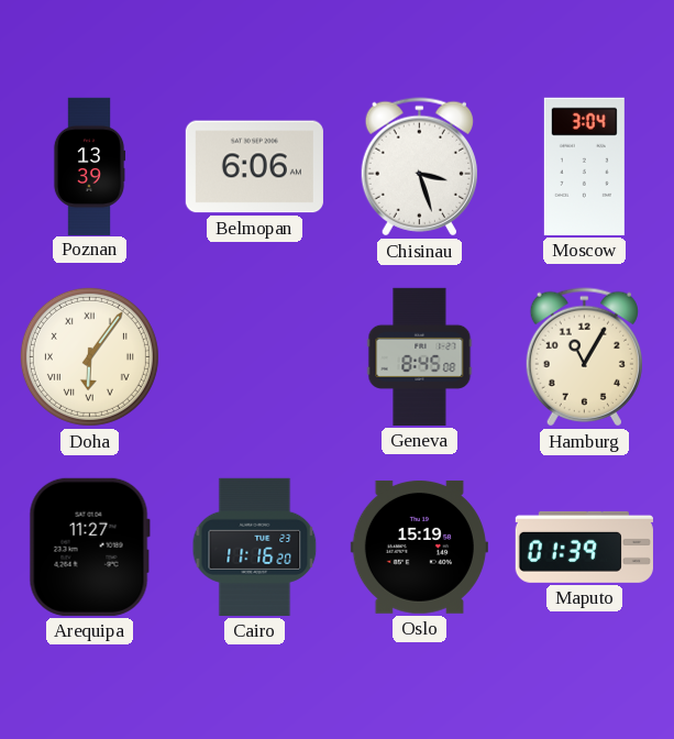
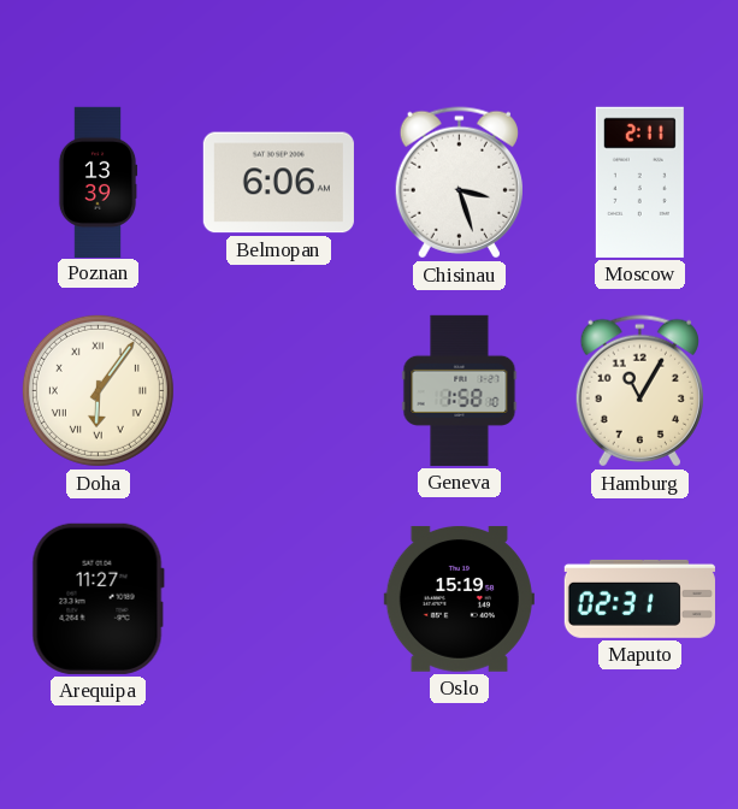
Moscow: 3:04 -> 2:11 (639, 182)
Geneva: 8:45 -> 1:58 (460, 390)
Cairo: 11:16 -> none (255, 547)
Maputo: 01:39 -> 02:31 (639, 598)
